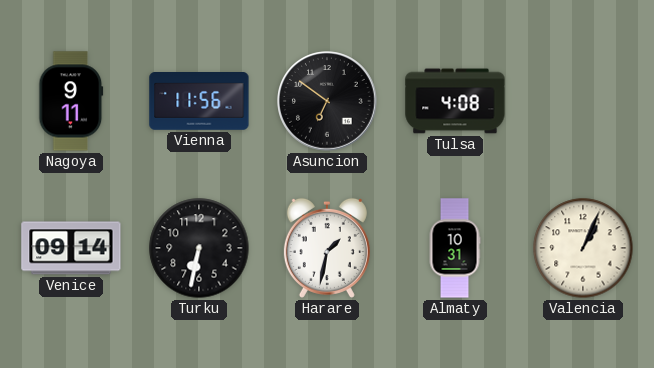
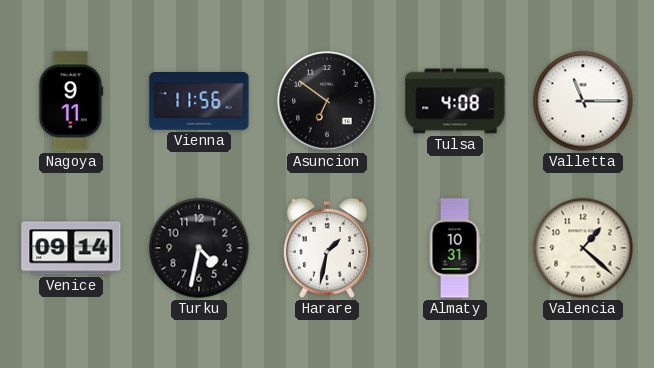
Valletta: none -> 11:15 (583, 101)
Turku: 6:32 -> 4:32 (199, 248)
Valencia: 1:04 -> 1:22 (583, 248)
